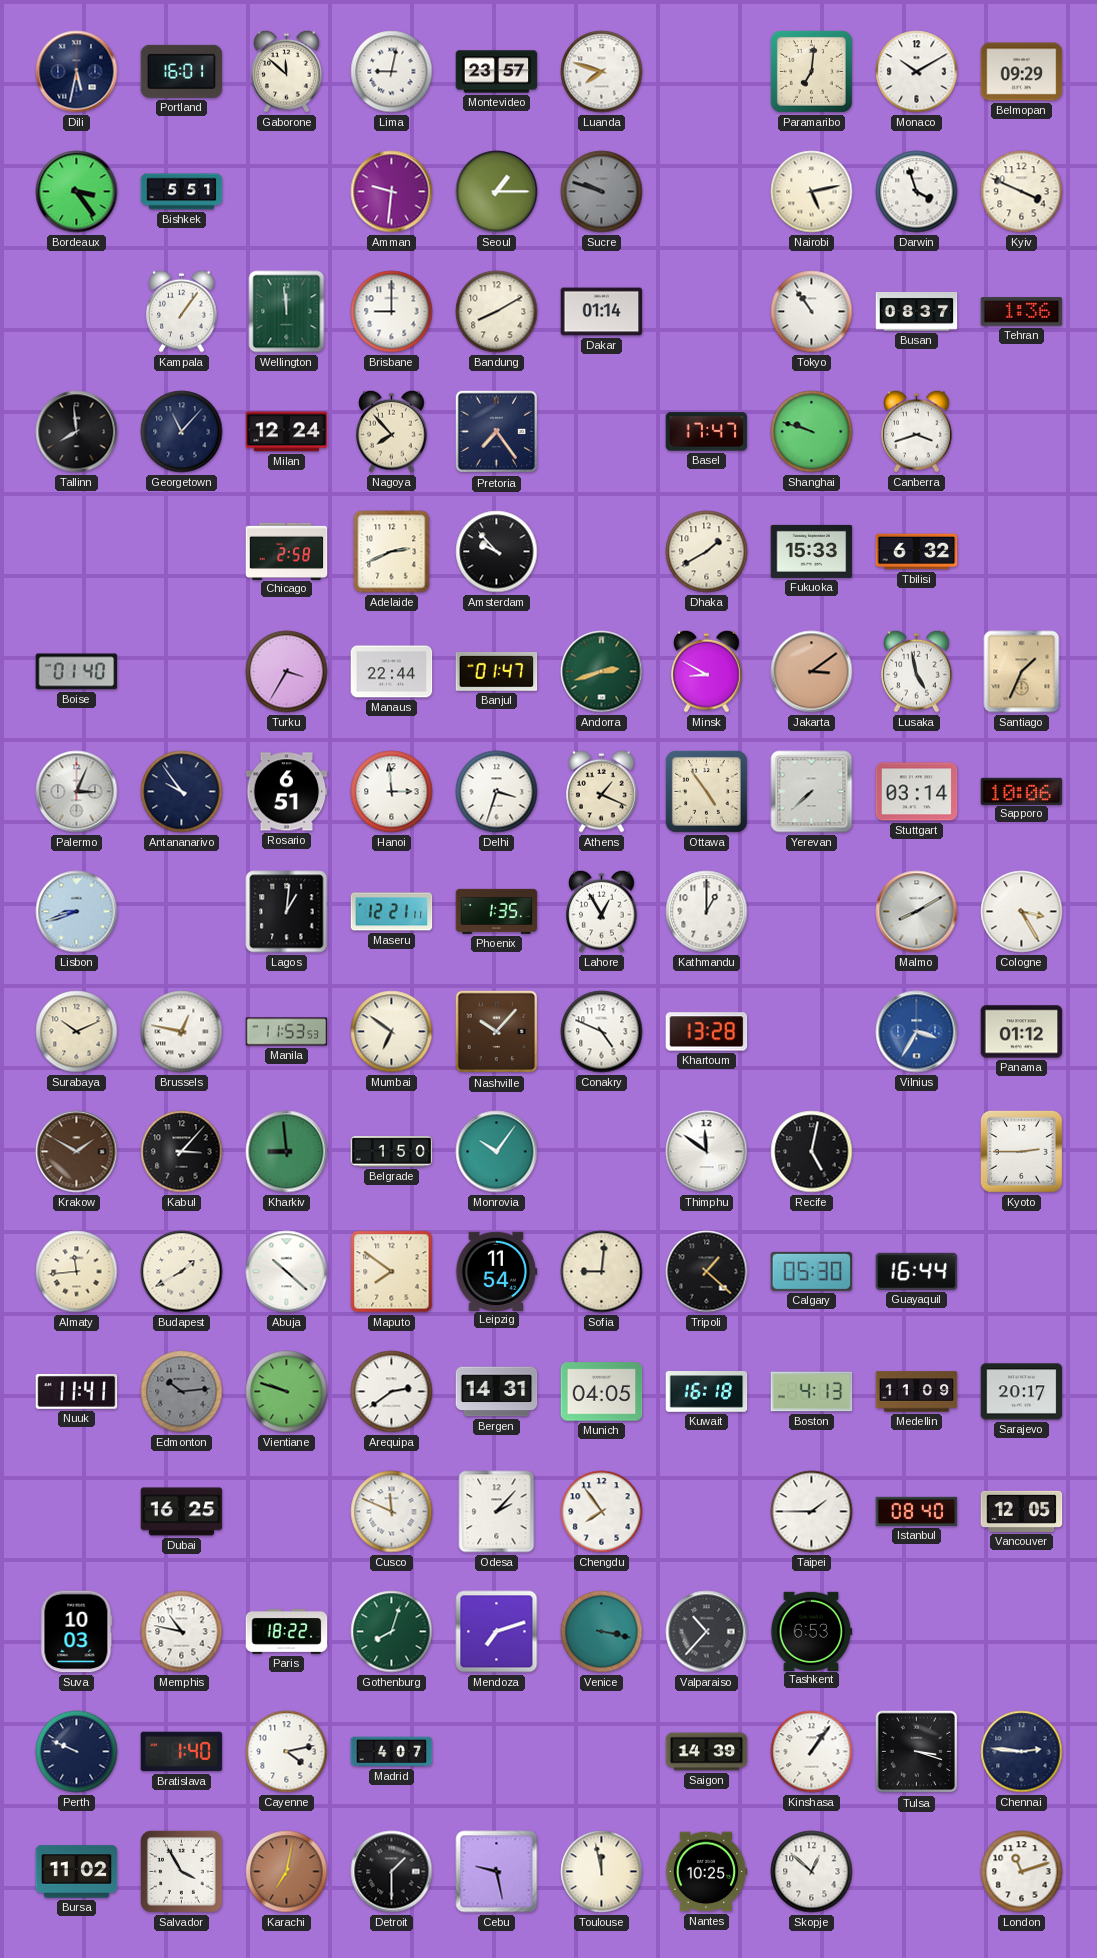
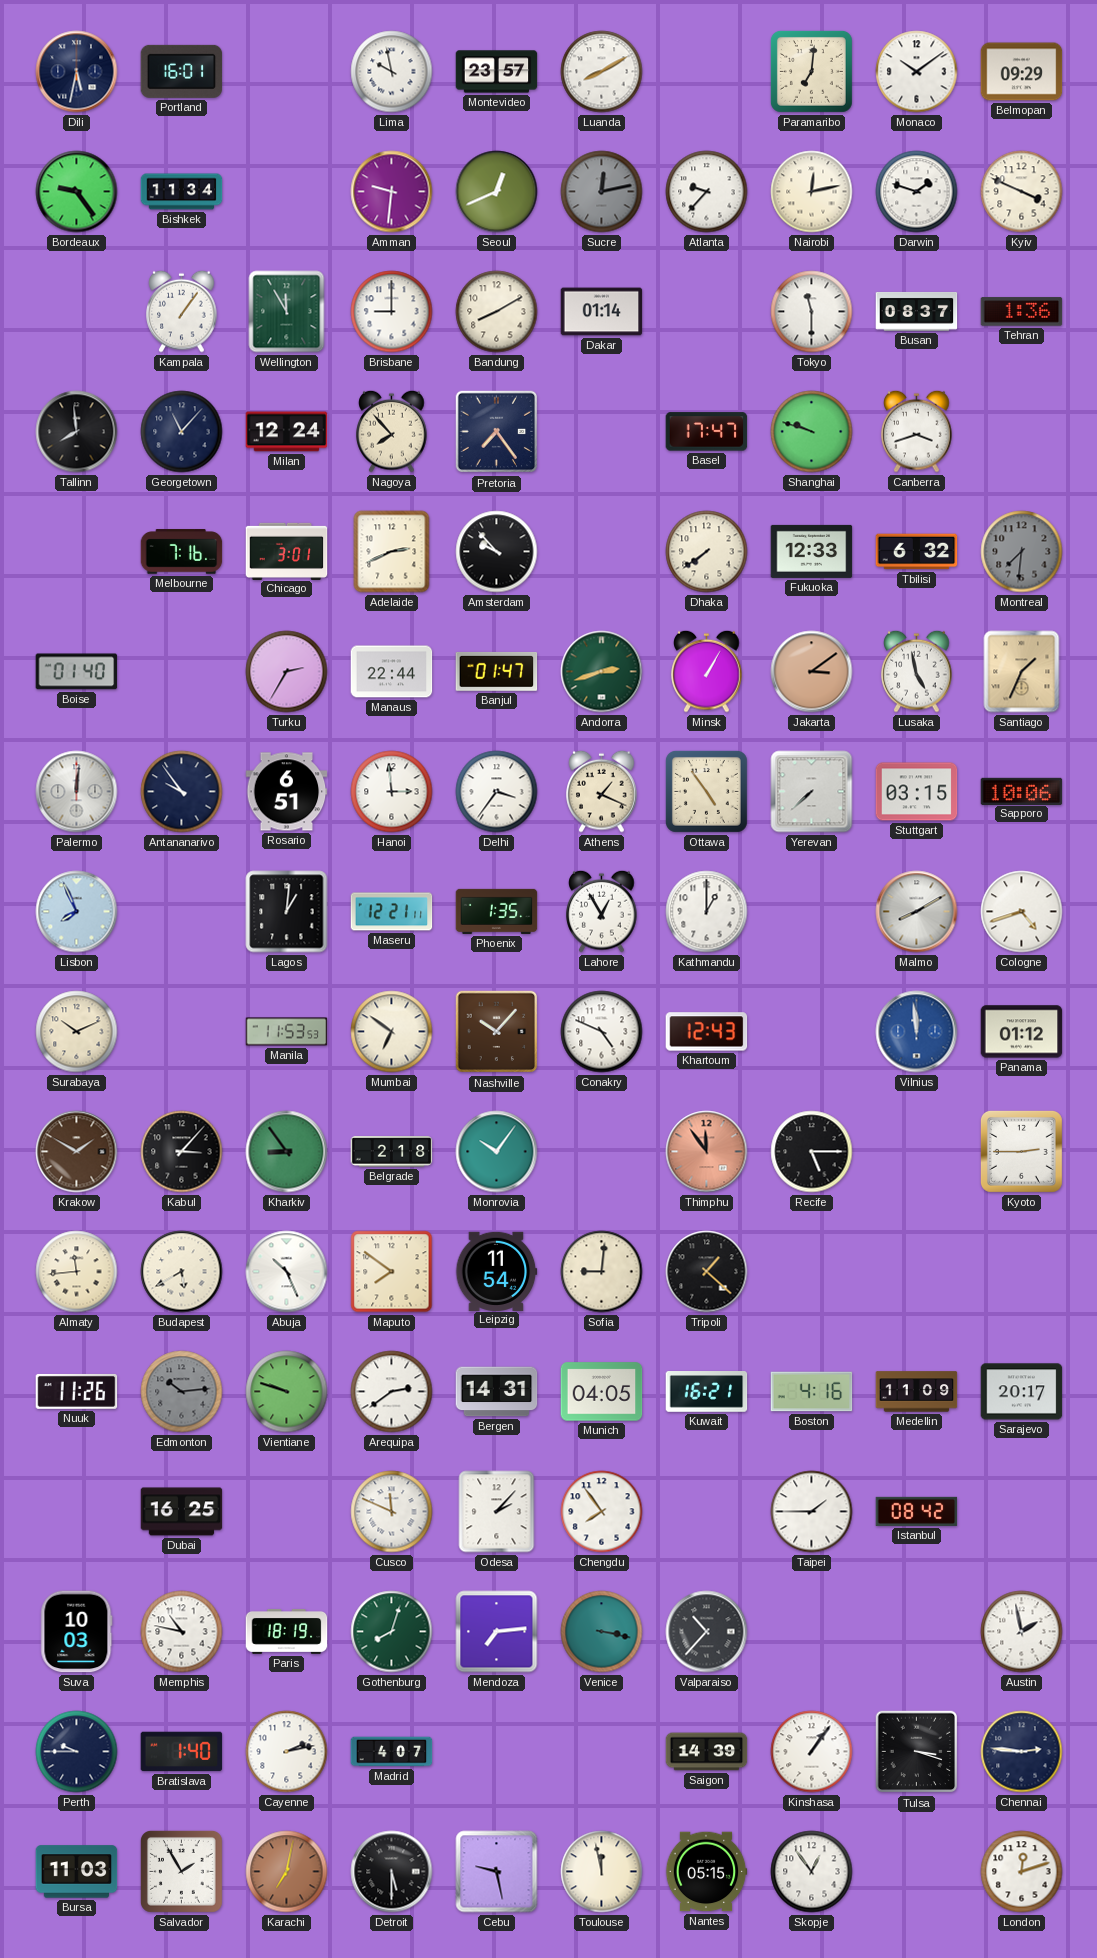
Gaborone: 11:52 -> none (287, 71)
Lima: 9:02 -> 9:58 (392, 72)
Luanda: 7:48 -> 8:10 (602, 72)
Monaco: 10:10 -> 10:09 (917, 72)
Bordeaux: 3:24 -> 9:24 (77, 192)
Bishkek: 5:51 -> 11:34 (182, 192)
Seoul: 1:15 -> 12:41 (497, 192)
Sucre: 9:48 -> 12:13 (602, 192)
Atlanta: none -> 9:37 (707, 192)
Nairobi: 5:13 -> 12:13 (812, 192)
Darwin: 3:57 -> 1:48 (917, 192)
Wellington: 11:59 -> 11:55 (287, 312)
Tokyo: 10:54 -> 11:30 (812, 312)
Melbourne: none -> 7:16 (182, 552)
Chicago: 2:58 -> 3:01 (287, 551)
Dhaka: 1:40 -> 7:39 (707, 552)
Fukuoka: 15:33 -> 12:33 (812, 551)
Montreal: none -> 7:31 (1022, 552)
Turku: 3:35 -> 2:35 (287, 672)
Minsk: 8:50 -> 1:05 (707, 671)
Palermo: 3:04 -> 12:01 (77, 792)
Delhi: 3:33 -> 3:36 (497, 792)
Stuttgart: 03:14 -> 03:15 (917, 792)
Lisbon: 8:42 -> 7:56 (77, 912)
Cologne: 3:25 -> 4:42 (1022, 912)
Brussels: 12:47 -> none (182, 1032)
Khartoum: 13:28 -> 12:43 (707, 1032)
Vilnius: 3:35 -> 11:59 (917, 1032)
Kharkiv: 8:59 -> 8:54 (287, 1152)
Belgrade: 1:50 -> 2:18 (392, 1152)
Thimphu: 11:51 -> 11:54 (707, 1152)
Thimphu dial: white -> salmon (707, 1152)
Recife: 5:02 -> 5:15 (812, 1152)
Budapest: 1:40 -> 5:40 (182, 1272)
Abuja: 10:22 -> 10:26 (287, 1272)
Calgary: 05:30 -> none (812, 1271)
Guayaquil: 16:44 -> none (917, 1271)
Nuuk: 11:41 -> 11:26 (77, 1392)
Kuwait: 16:18 -> 16:21 (707, 1392)
Boston: 4:13 -> 4:16 (812, 1392)
Istanbul: 08:40 -> 08:42 (917, 1511)
Vancouver: 12:05 -> none (1022, 1511)
Paris: 18:22 -> 18:19 (287, 1631)
Mendoza: 7:12 -> 7:14 (497, 1632)
Tashkent: 6:53 -> none (811, 1631)
Austin: none -> 1:58 (1022, 1632)
Perth: 9:49 -> 9:45 (77, 1752)
Cayenne: 4:13 -> 2:13 (287, 1752)
Bursa: 11:02 -> 11:03 (77, 1872)
Salvador: 3:55 -> 1:55 (181, 1871)
Detroit: 1:30 -> 5:30 (392, 1872)
Nantes: 10:25 -> 05:15 (706, 1872)
Skopje: 12:52 -> 12:54 (812, 1872)
London: 11:12 -> 12:12 (1022, 1872)
